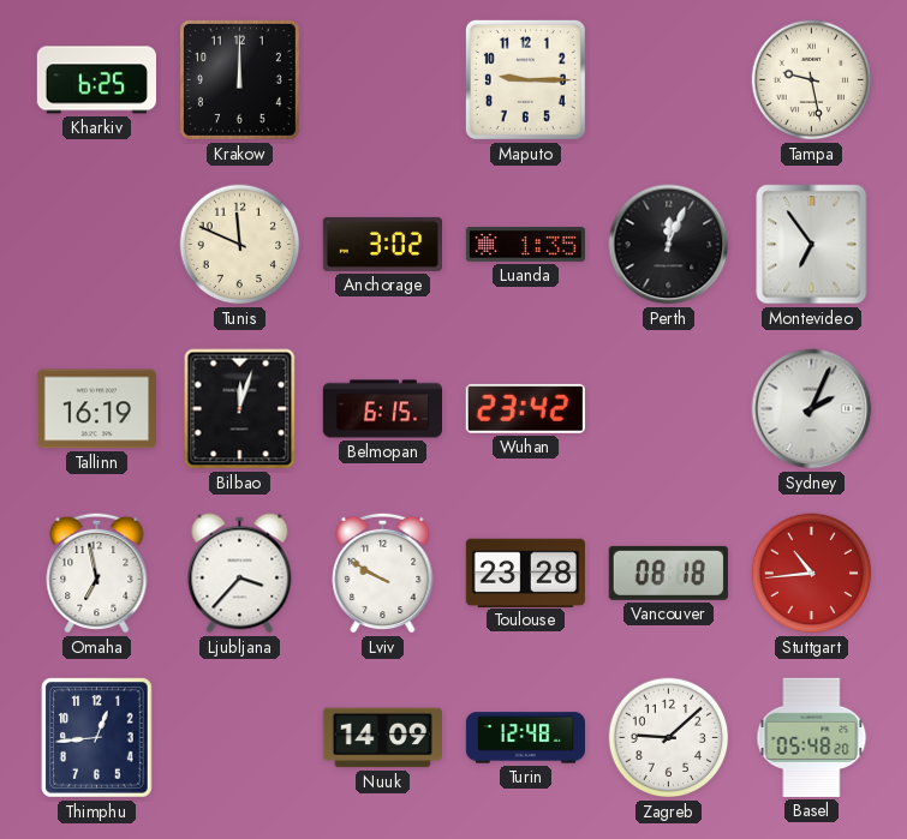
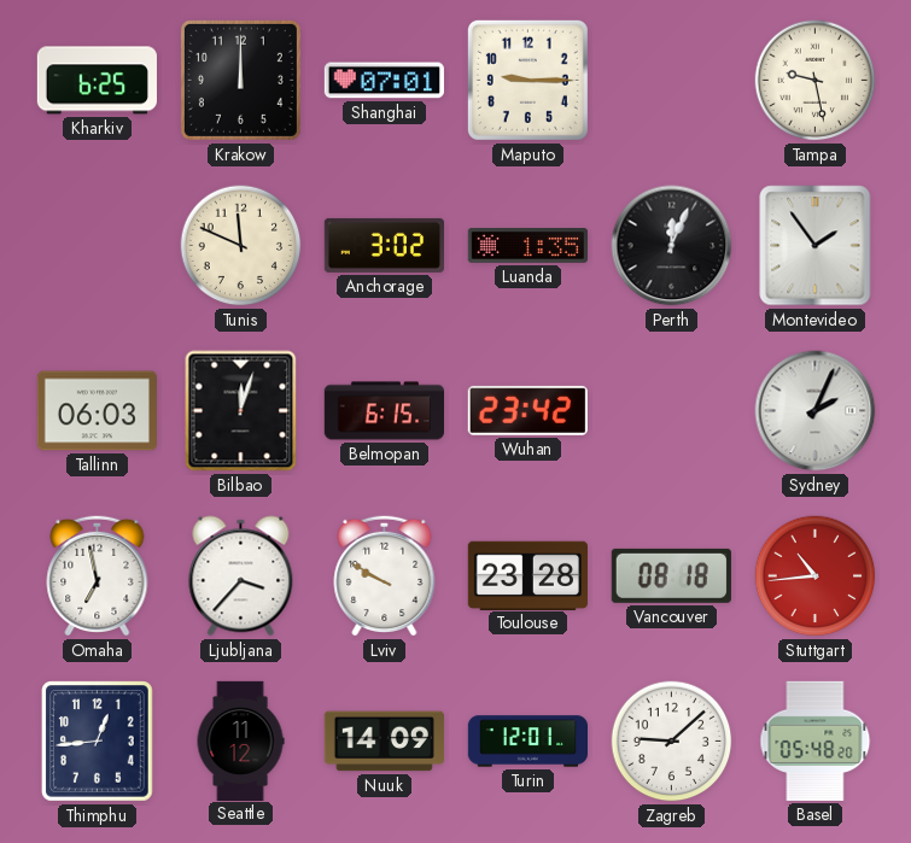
Shanghai: none -> 07:01 (384, 81)
Montevideo: 6:54 -> 1:54 (816, 246)
Tallinn: 16:19 -> 06:03 (97, 411)
Seattle: none -> 11:12 (240, 740)
Turin: 12:48 -> 12:01 (529, 742)
